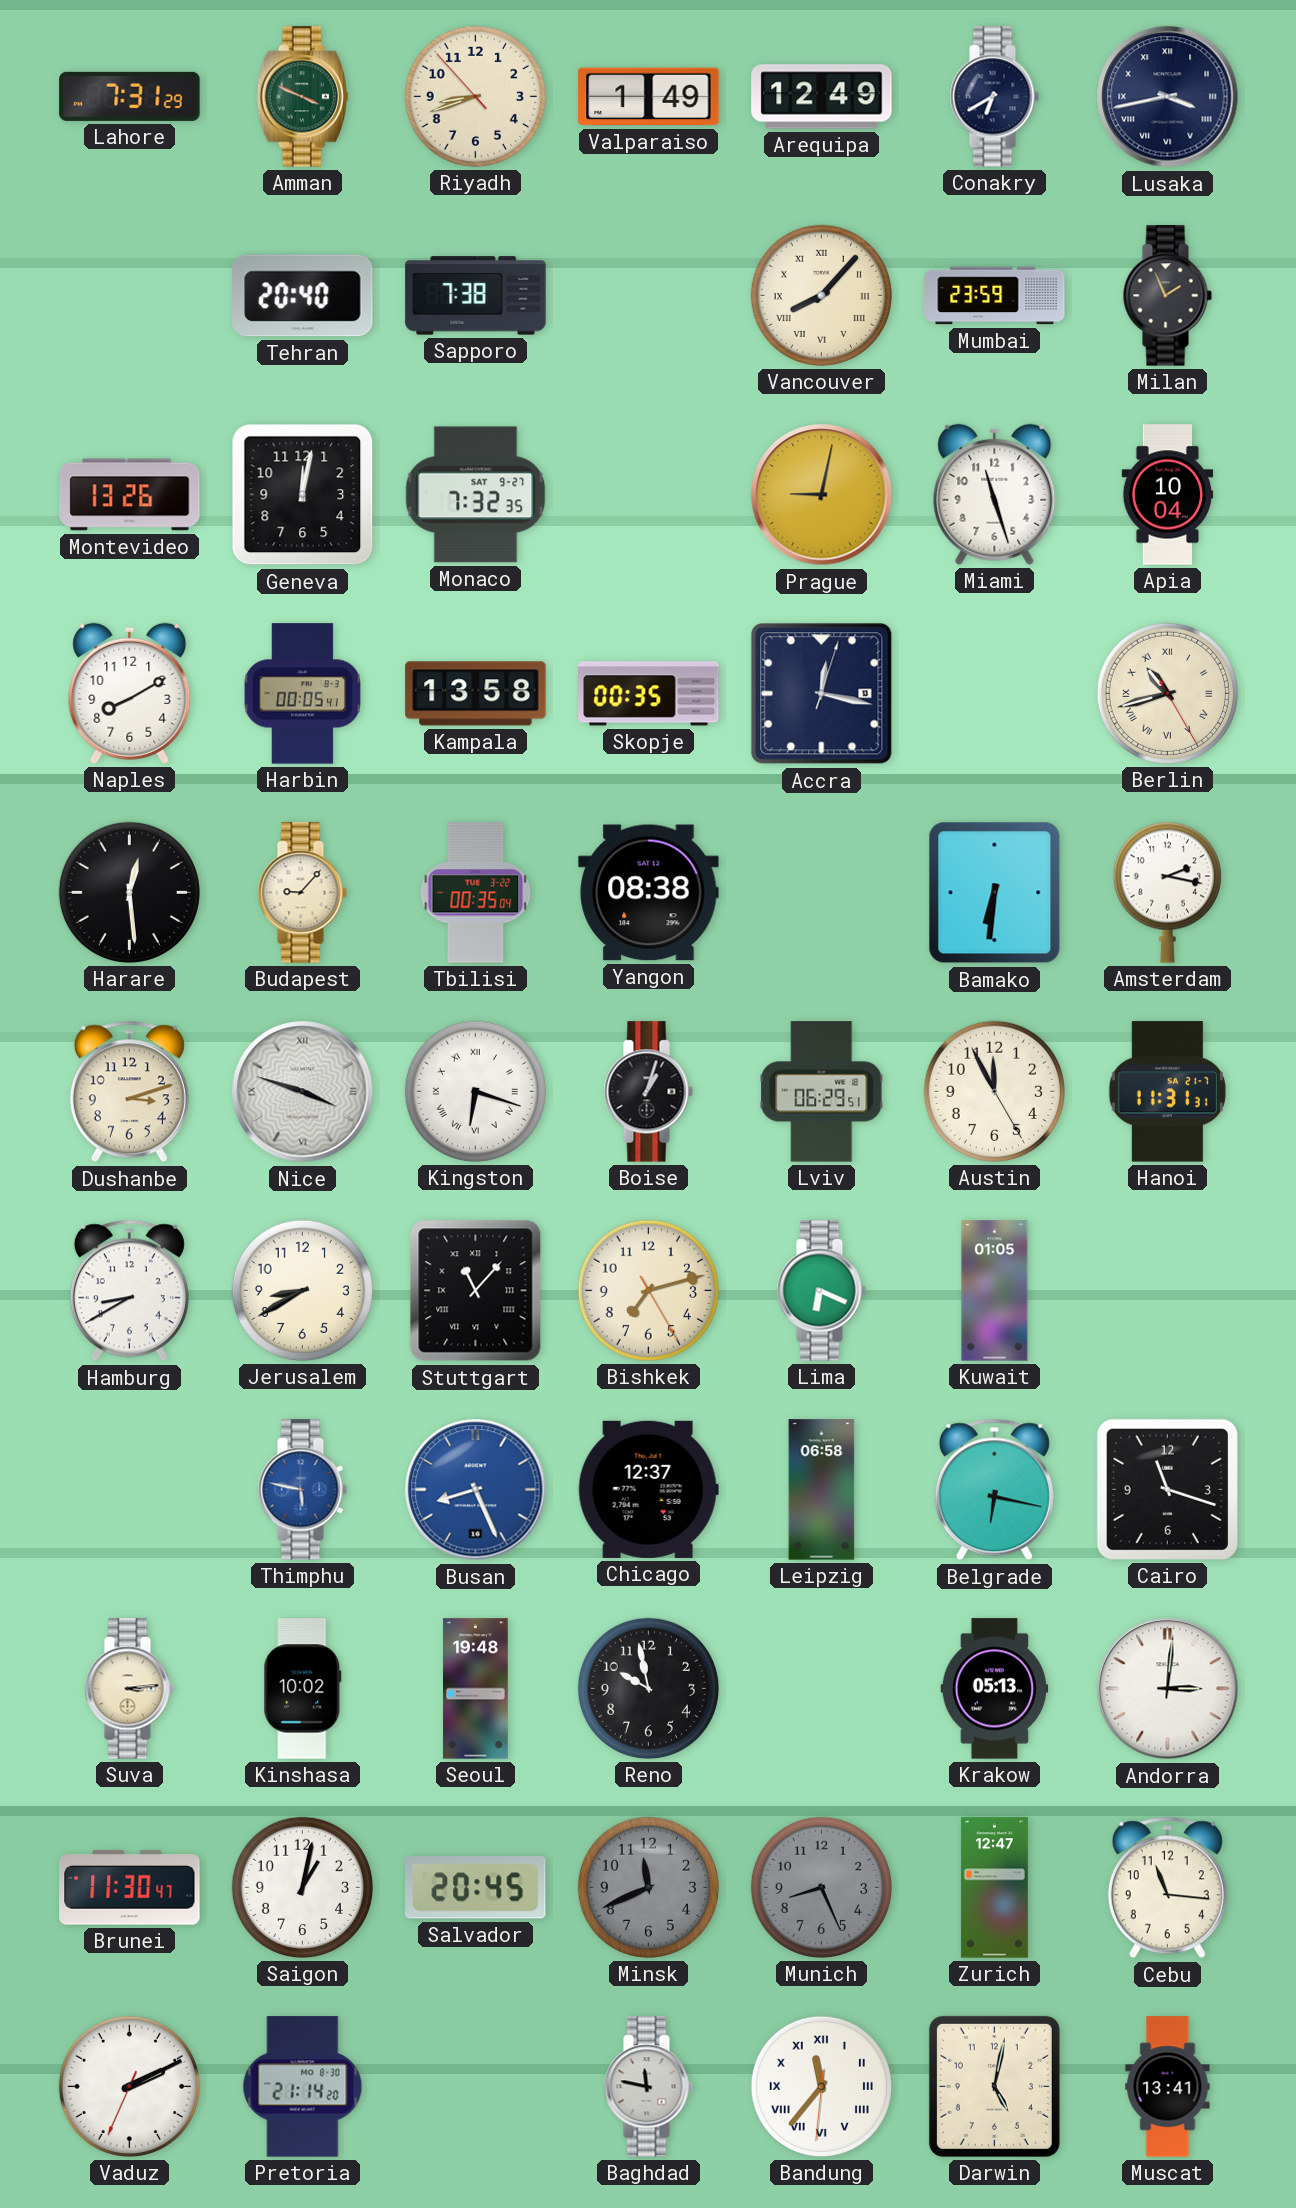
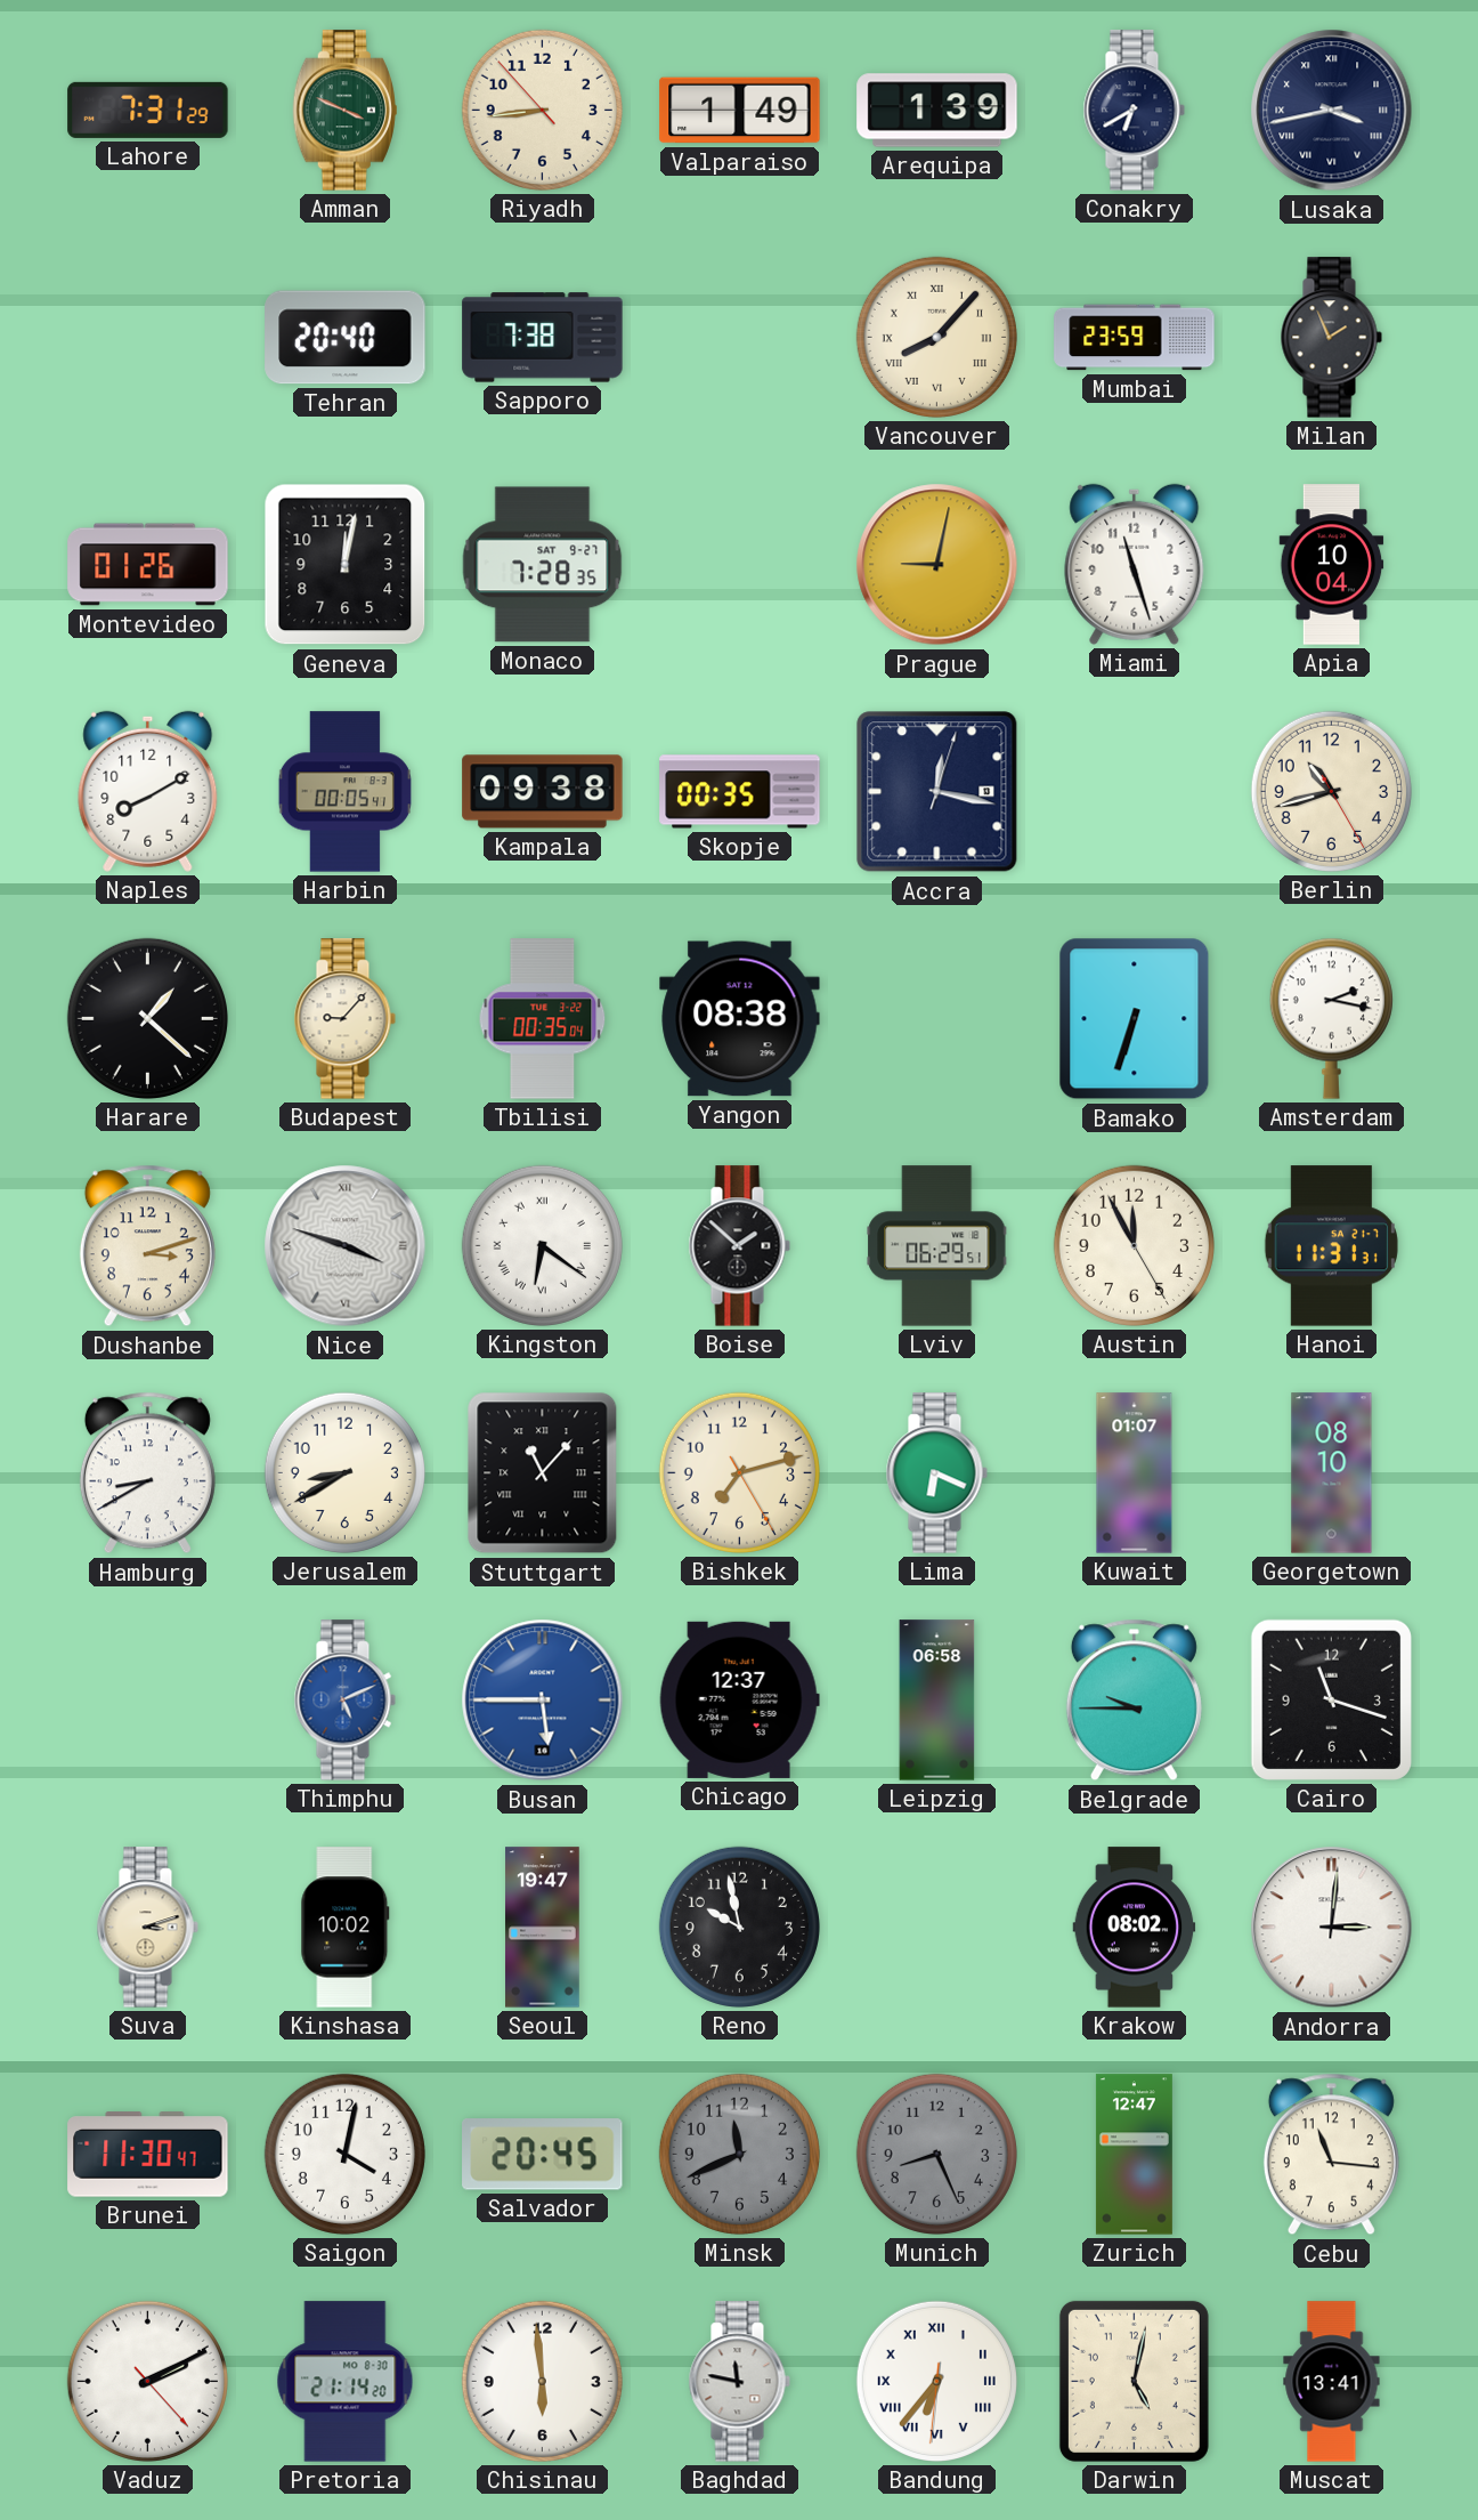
Riyadh: 8:41 -> 8:43 (542, 110)
Arequipa: 12:49 -> 1:39 (937, 111)
Montevideo: 13:26 -> 01:26 (148, 565)
Monaco: 7:32 -> 7:28 (543, 565)
Kampala: 13:58 -> 09:38 (543, 792)
Berlin numerals: Roman -> Arabic (1331, 791)
Harare: 12:29 -> 1:22 (147, 1018)
Bamako: 6:31 -> 6:33 (1135, 1019)
Kingston: 6:18 -> 6:21 (542, 1245)
Boise: 1:03 -> 1:52 (739, 1246)
Kuwait: 01:05 -> 01:07 (1135, 1473)
Georgetown: none -> 08:10 (1332, 1473)
Thimphu: 5:47 -> 5:11 (344, 1701)
Busan: 8:26 -> 5:45 (543, 1701)
Belgrade: 6:17 -> 9:45 (1134, 1701)
Suva: 3:14 -> 3:12 (147, 1928)
Seoul: 19:48 -> 19:47 (543, 1928)
Krakow: 05:13 -> 08:02 (1135, 1928)
Saigon: 1:02 -> 4:02 (344, 2154)
Vaduz: 2:10:34 -> 2:10:23 (147, 2381)
Chisinau: none -> 5:59 (542, 2381)
Bandung: 11:36 -> 6:36 (936, 2381)
